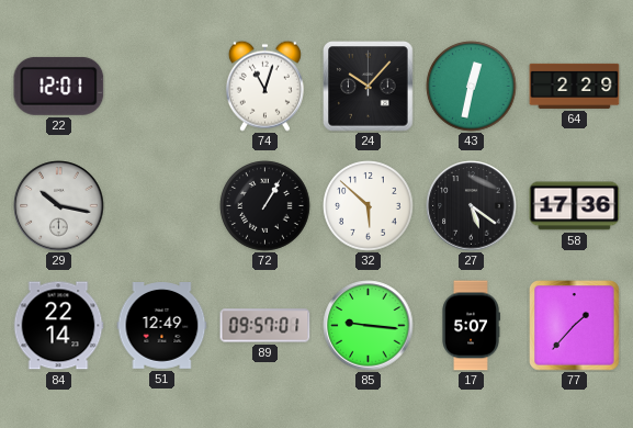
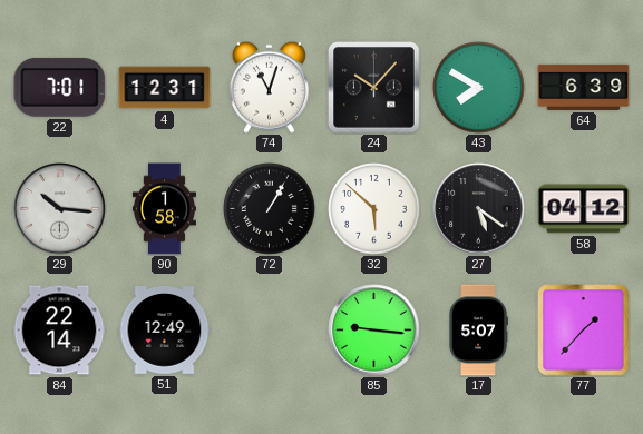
22: 12:01 -> 7:01 (60, 87)
4: none -> 12:31 (165, 88)
43: 12:32 -> 7:50 (479, 88)
64: 2:29 -> 6:39 (584, 87)
29: 10:17 -> 10:16 (60, 209)
90: none -> 1:58 (164, 209)
58: 17:36 -> 04:12 (584, 209)
89: 09:57 -> none (265, 326)
